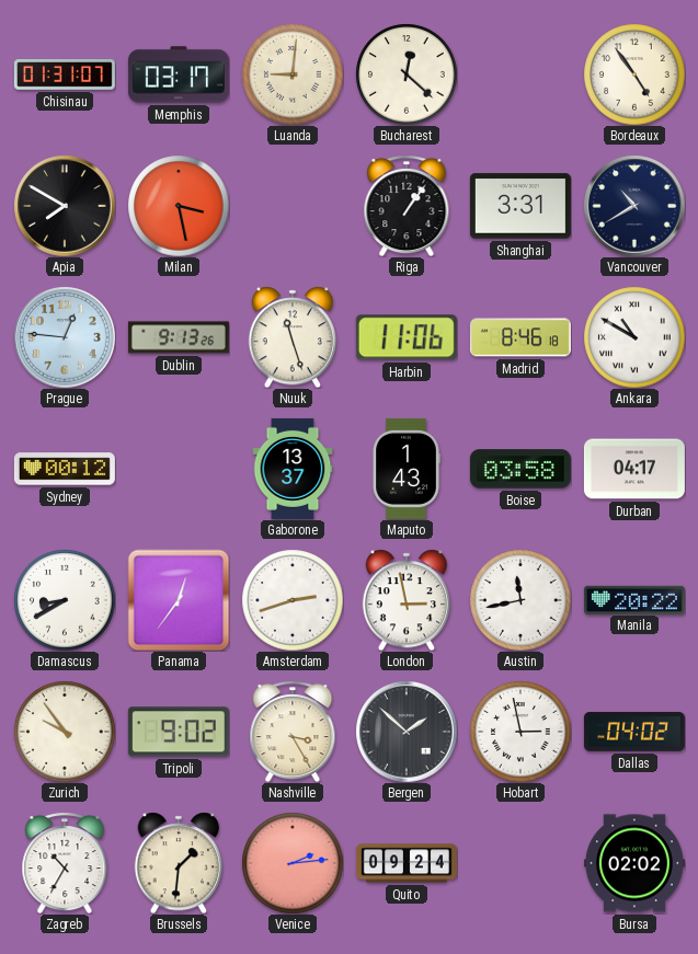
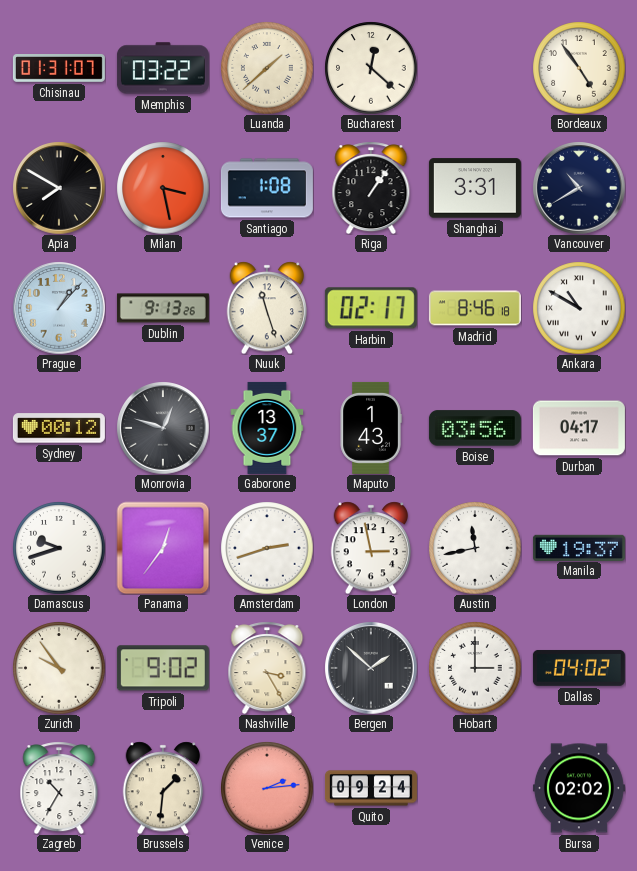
Memphis: 03:17 -> 03:22 (163, 68)
Luanda: 9:01 -> 1:38 (267, 68)
Santiago: none -> 1:08 (267, 188)
Prague: 12:46 -> 1:07 (59, 308)
Harbin: 11:06 -> 02:17 (371, 308)
Monrovia: none -> 12:48 (163, 428)
Boise: 03:58 -> 03:56 (475, 428)
Damascus: 8:40 -> 9:42 (59, 548)
Manila: 20:22 -> 19:37 (579, 547)
Hobart: 2:58 -> 3:00 (475, 668)
